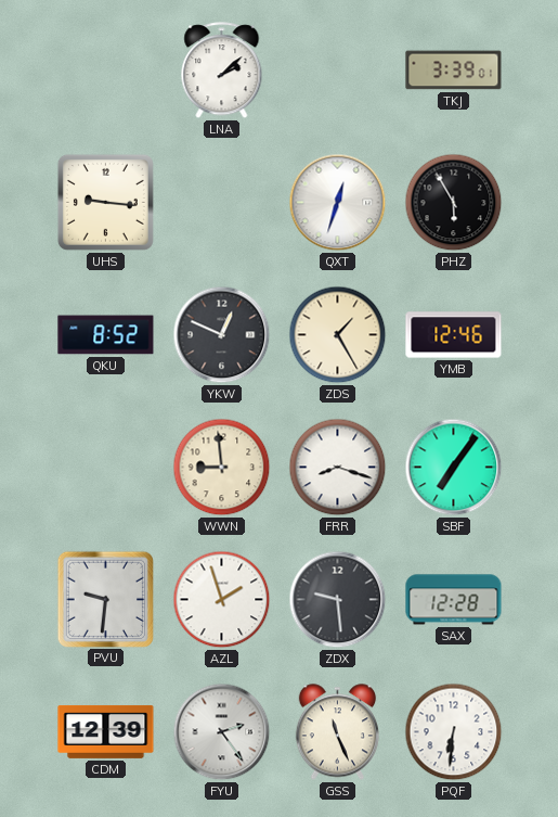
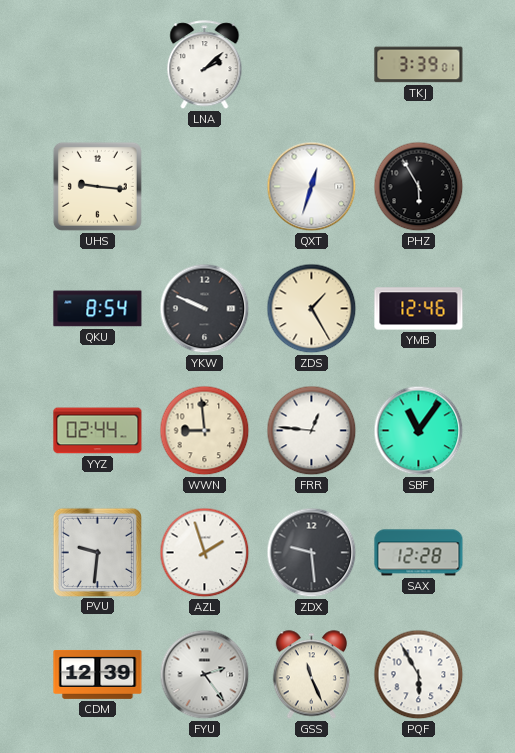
QKU: 8:52 -> 8:54 (98, 309)
YKW: 12:49 -> 9:49 (205, 309)
YYZ: none -> 02:44 (98, 431)
FRR: 8:18 -> 12:46 (312, 431)
SBF: 7:06 -> 11:06 (419, 431)
PQF: 6:31 -> 5:55 (419, 675)
